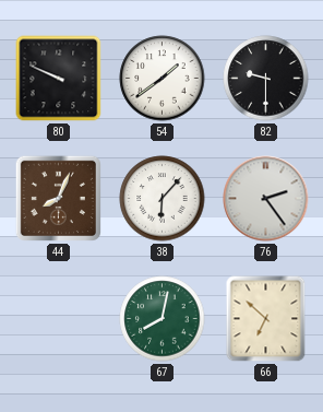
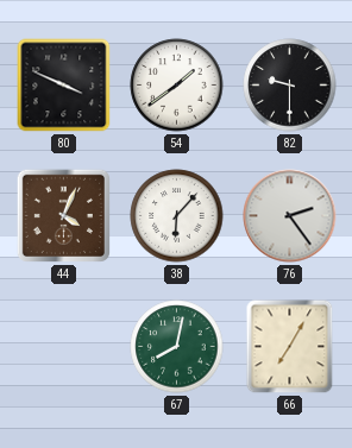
80: 9:49 -> 3:49 (64, 86)
44: 8:04 -> 4:04 (63, 215)
66: 6:52 -> 7:05 (290, 347)
